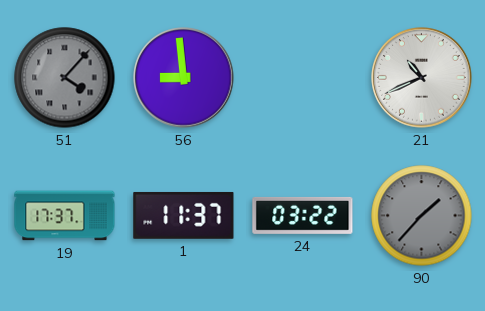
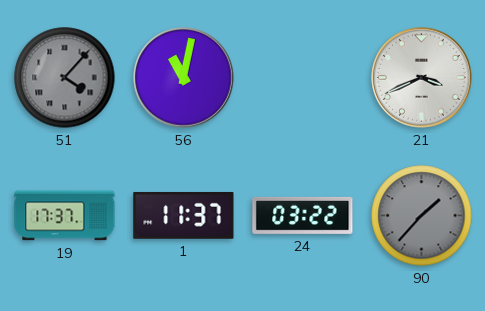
56: 8:59 -> 11:02 (184, 78)
21: 10:41 -> 3:41 (422, 78)
